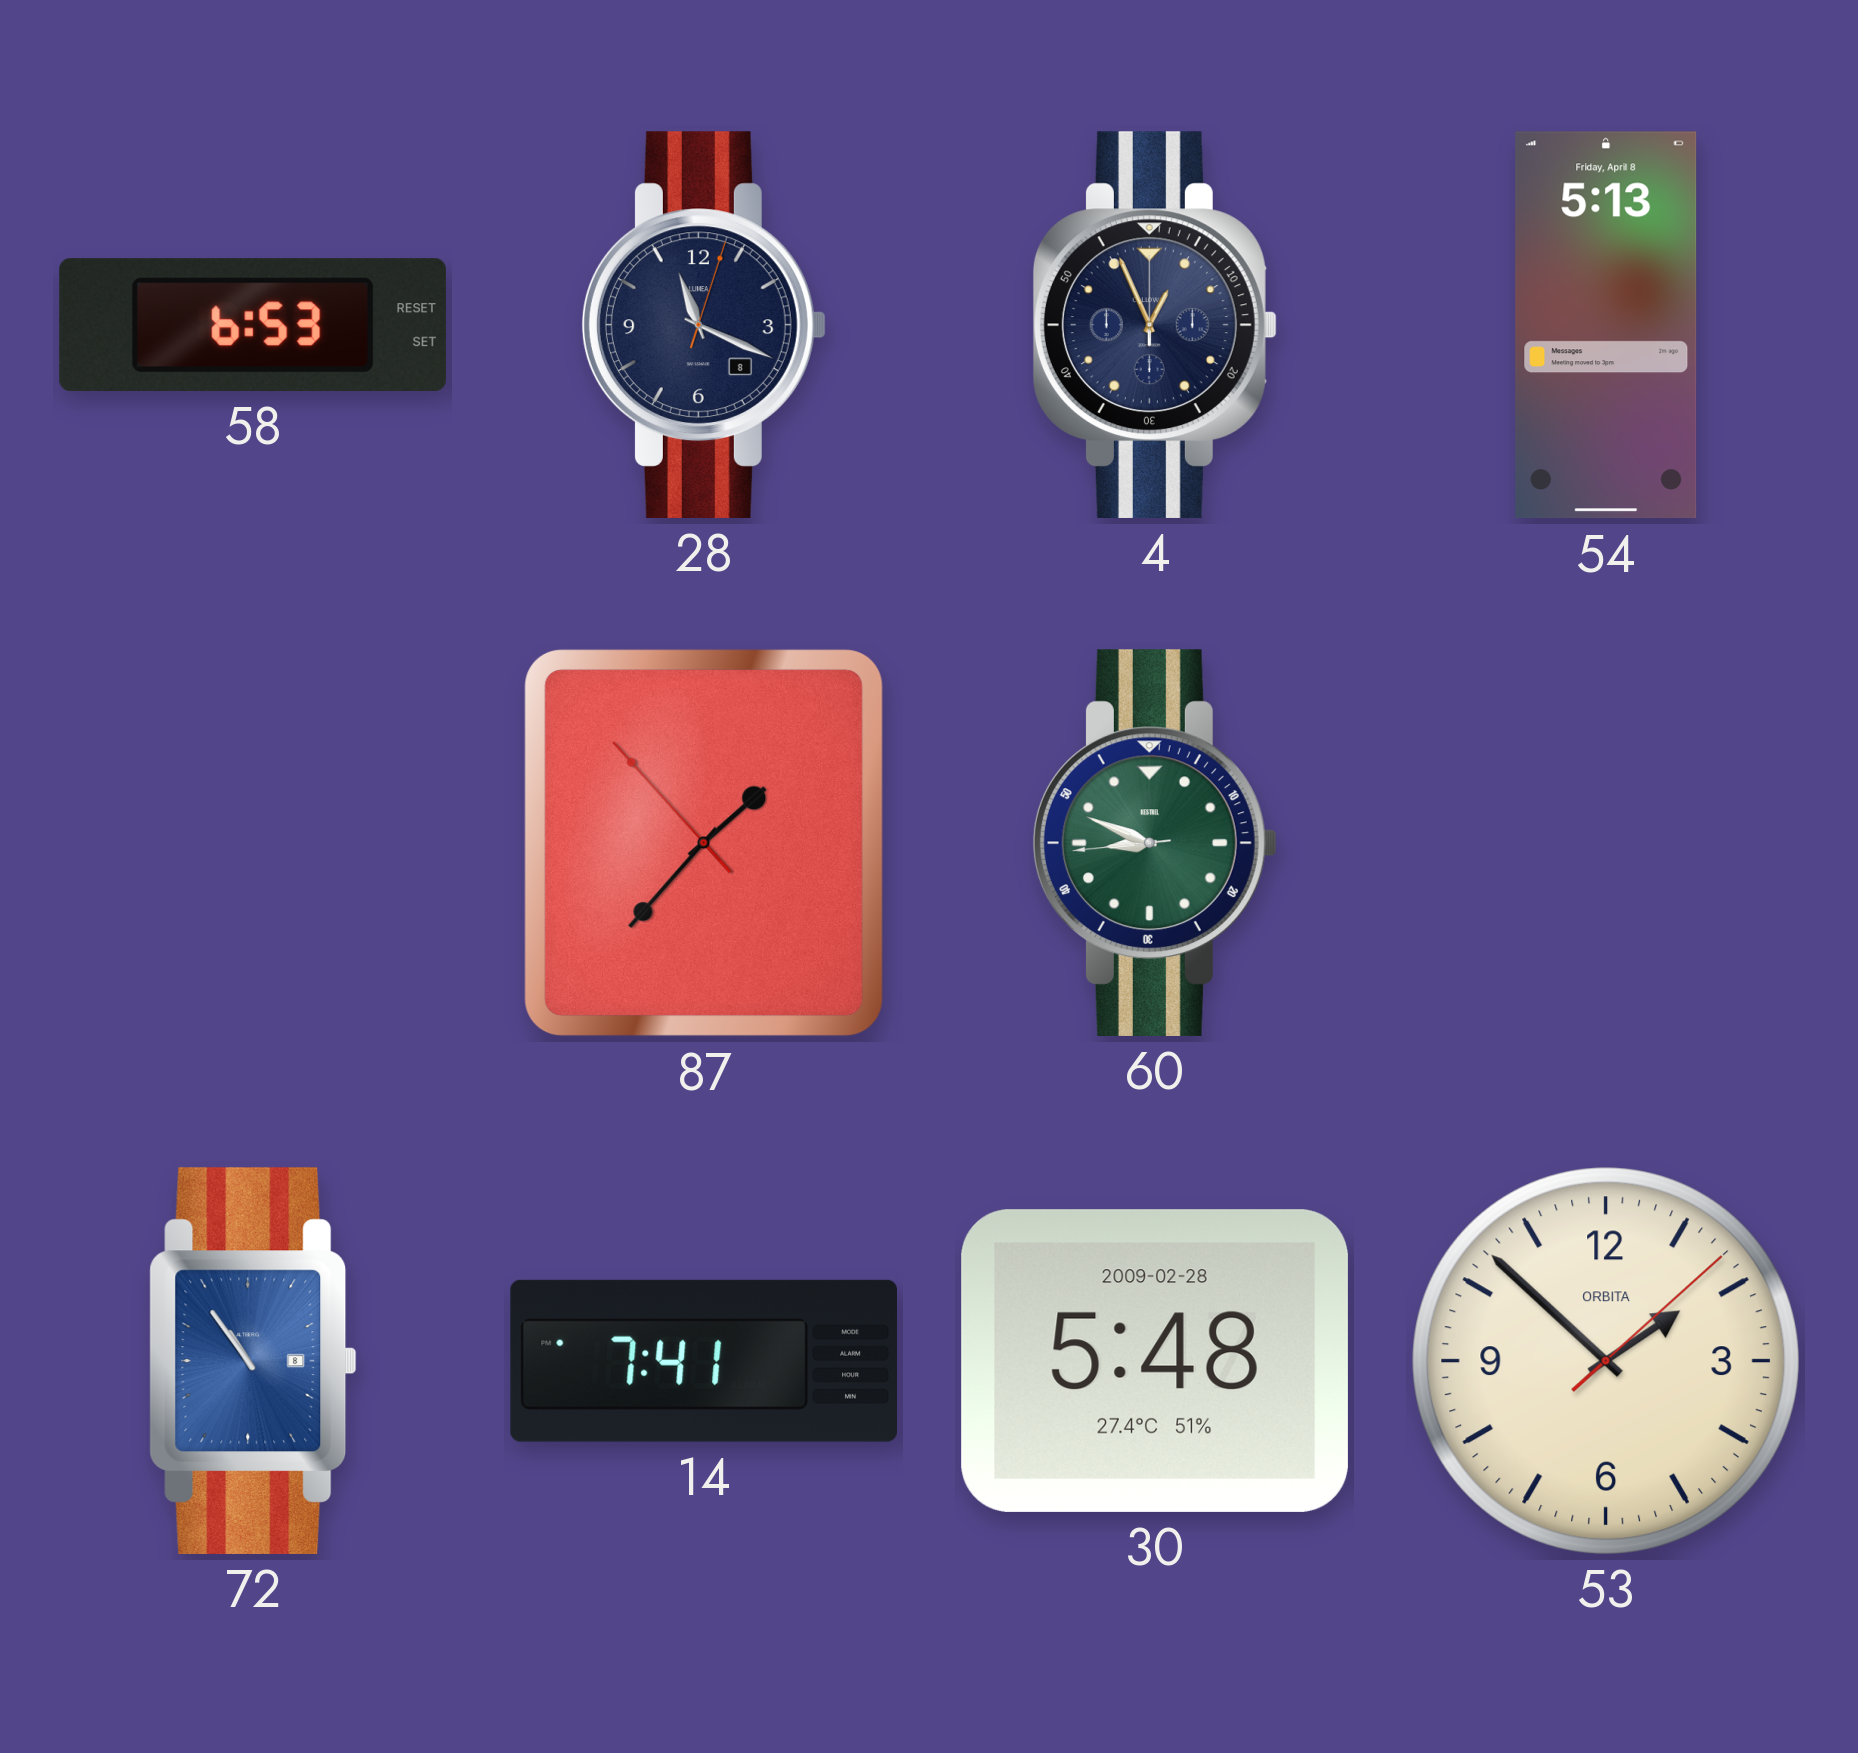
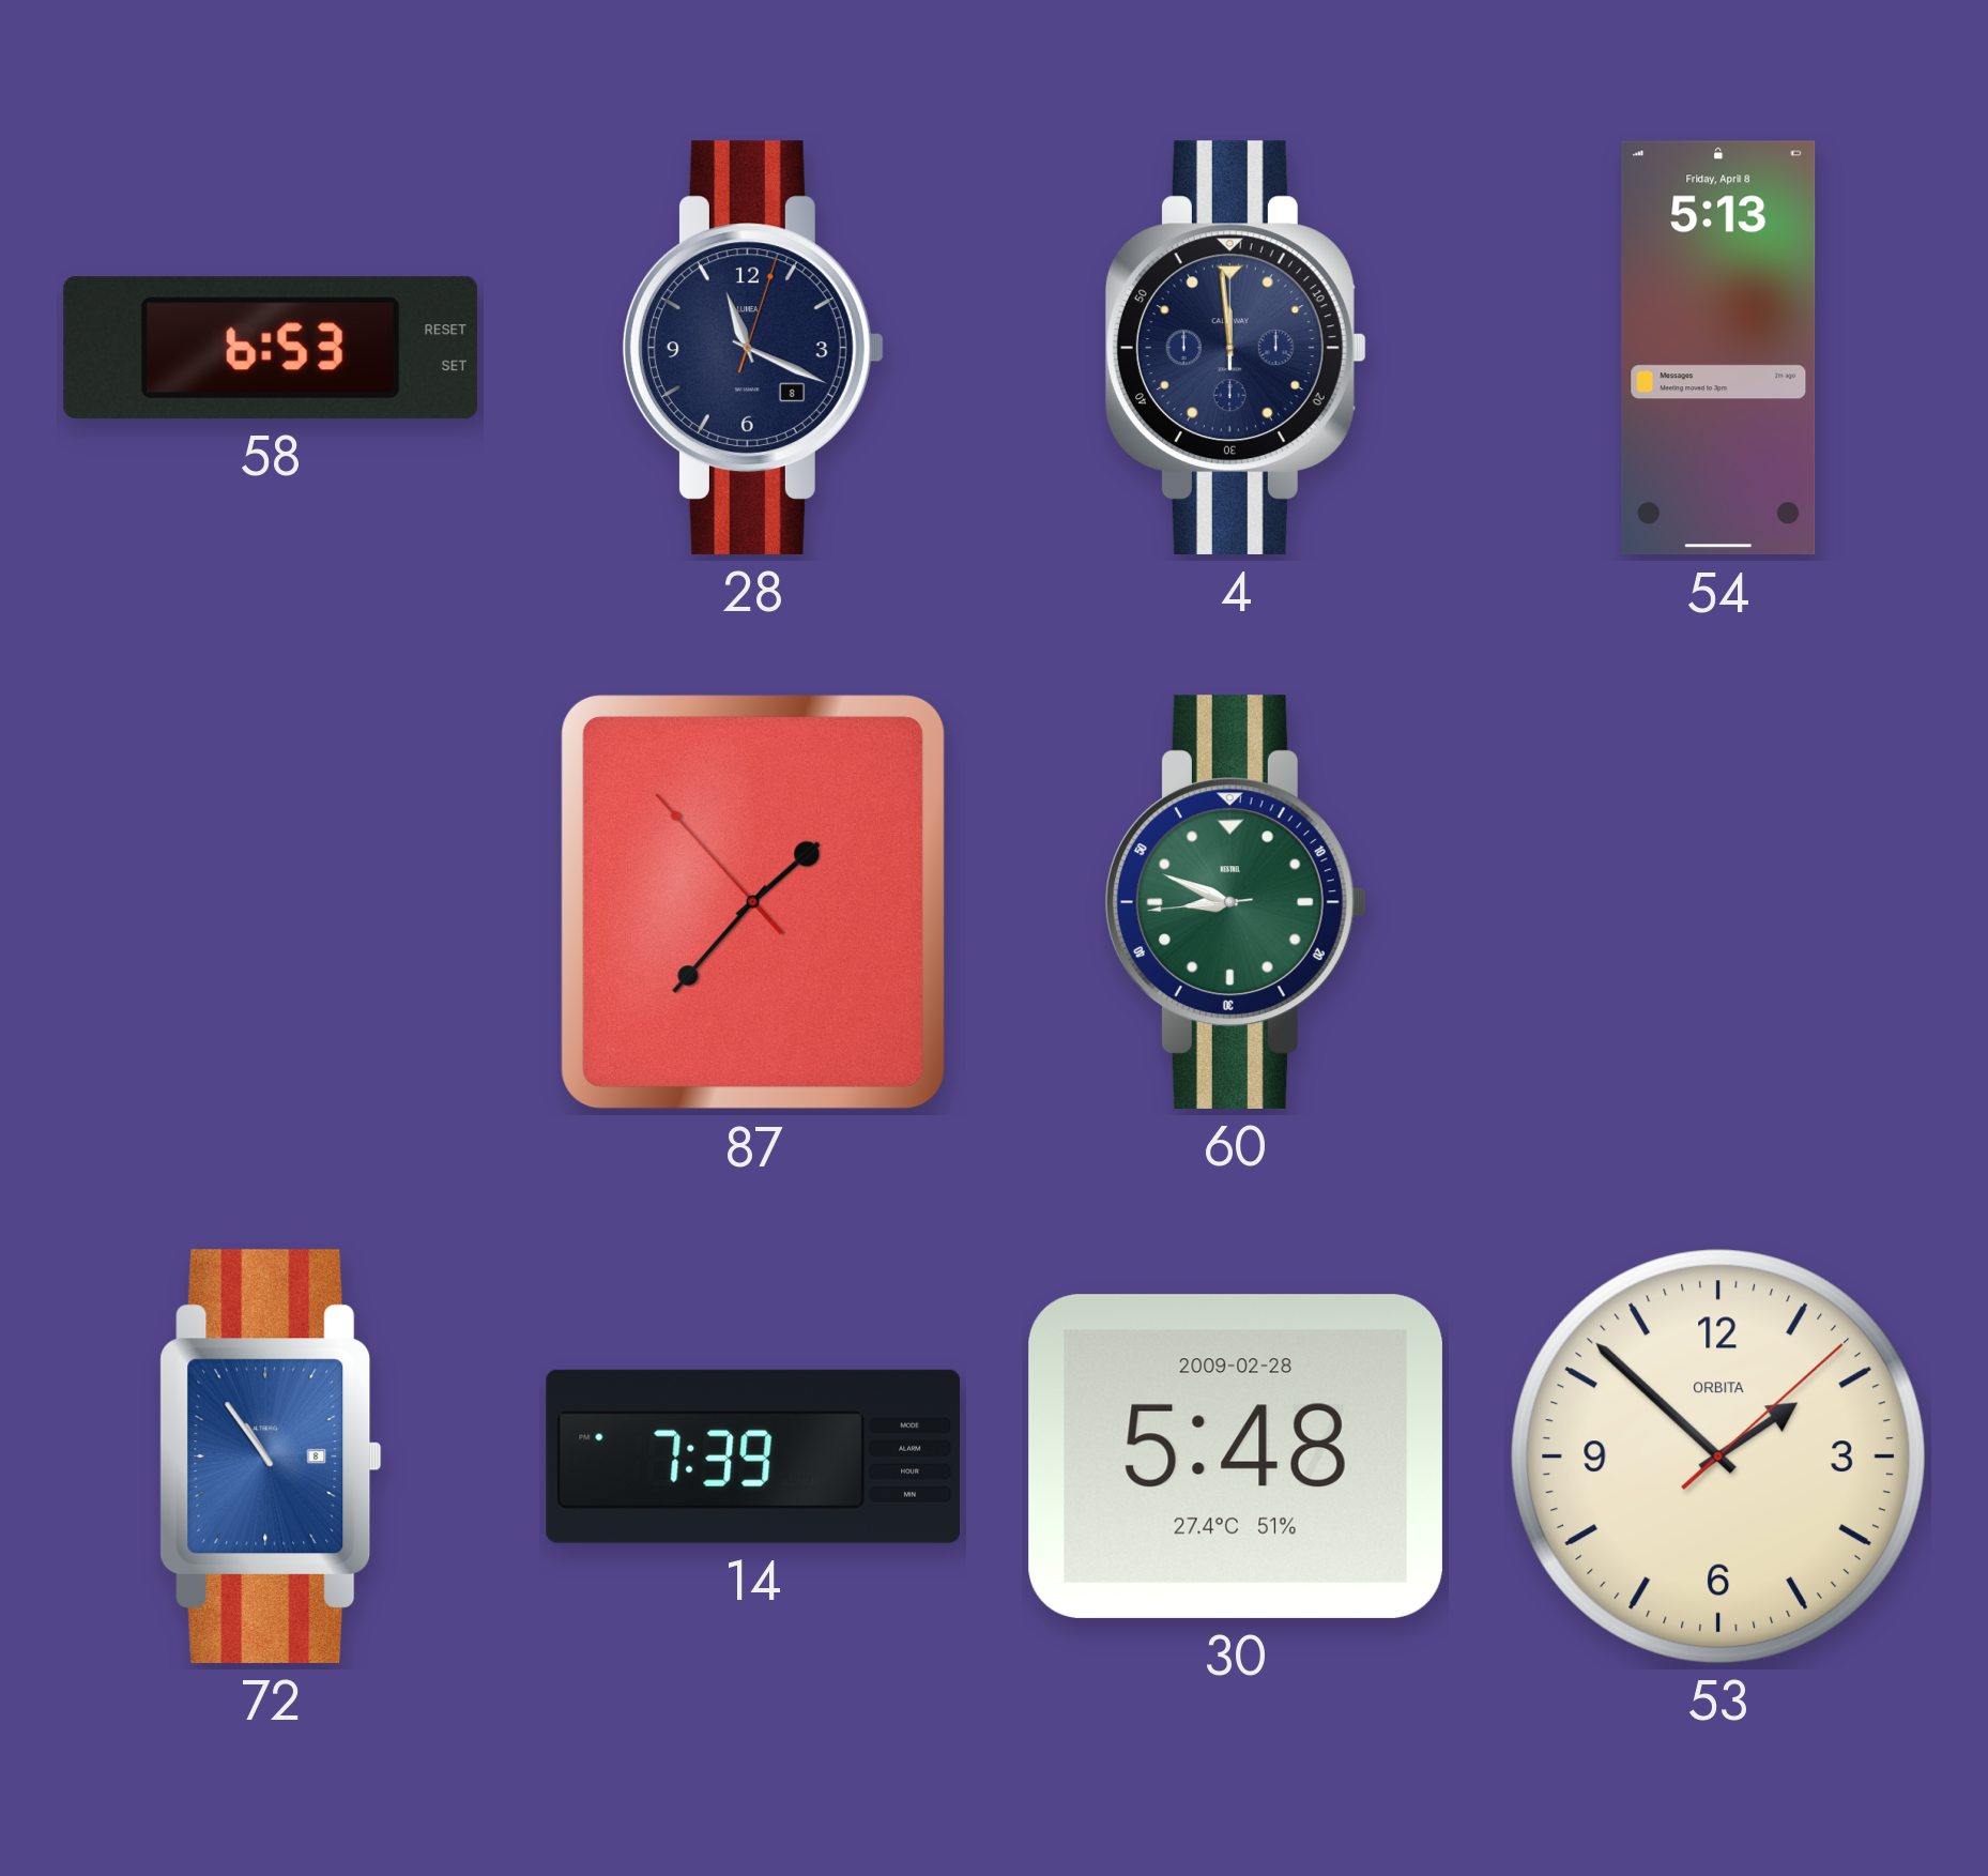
4: 12:56 -> 11:59 (1236, 348)
14: 7:41 -> 7:39 (752, 1456)
